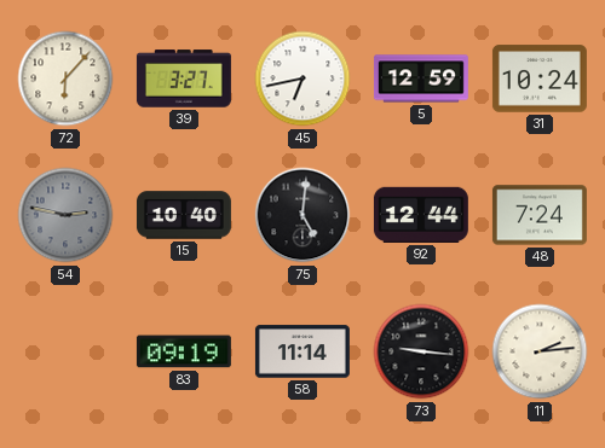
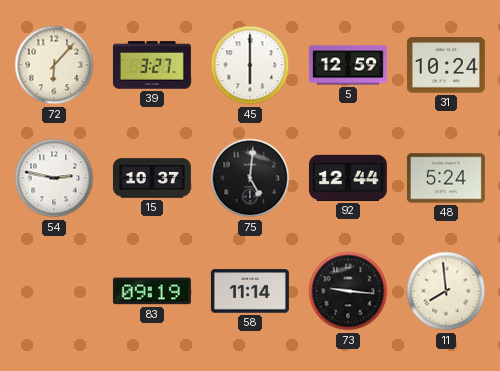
45: 6:43 -> 6:00 (250, 65)
54 dial: grey -> white (54, 178)
15: 10:40 -> 10:37 (152, 178)
48: 7:24 -> 5:24 (446, 178)
11: 2:14 -> 7:59 (446, 291)
